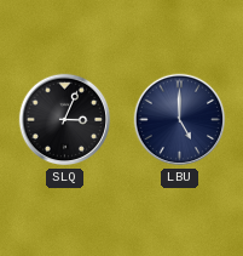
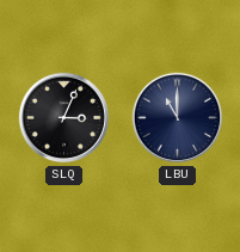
LBU: 5:00 -> 11:00 (178, 118)
